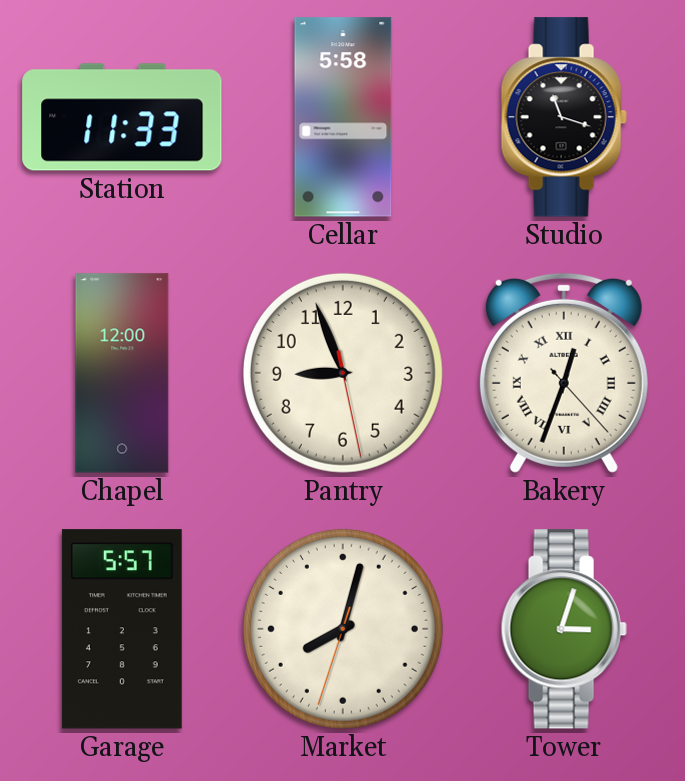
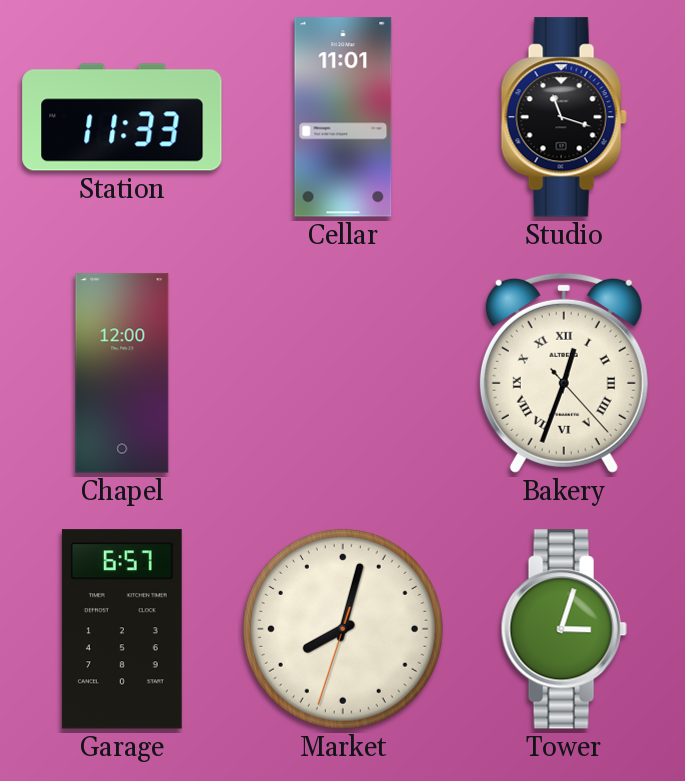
Cellar: 5:58 -> 11:01 (343, 117)
Pantry: 8:56 -> none (343, 373)
Garage: 5:57 -> 6:57 (122, 629)
